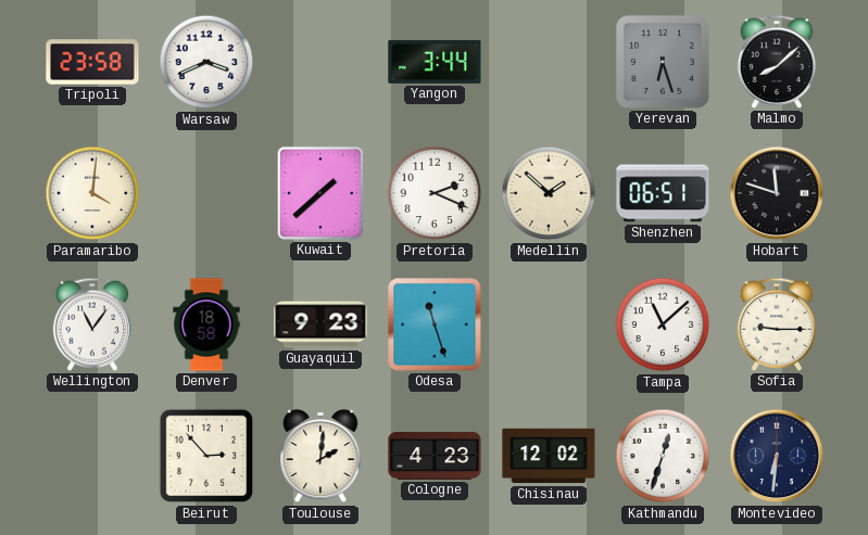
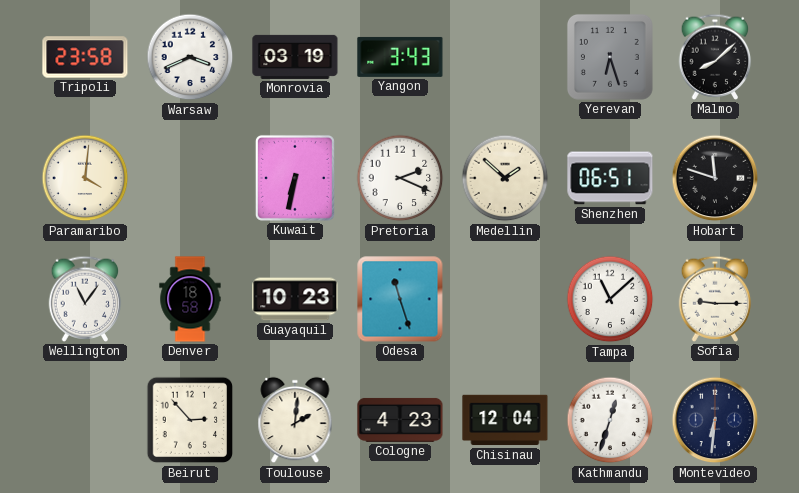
Monrovia: none -> 03:19 (295, 57)
Yangon: 3:44 -> 3:43 (400, 57)
Kuwait: 1:38 -> 6:32 (295, 178)
Guayaquil: 9:23 -> 10:23 (295, 299)
Chisinau: 12:02 -> 12:04 (505, 420)
